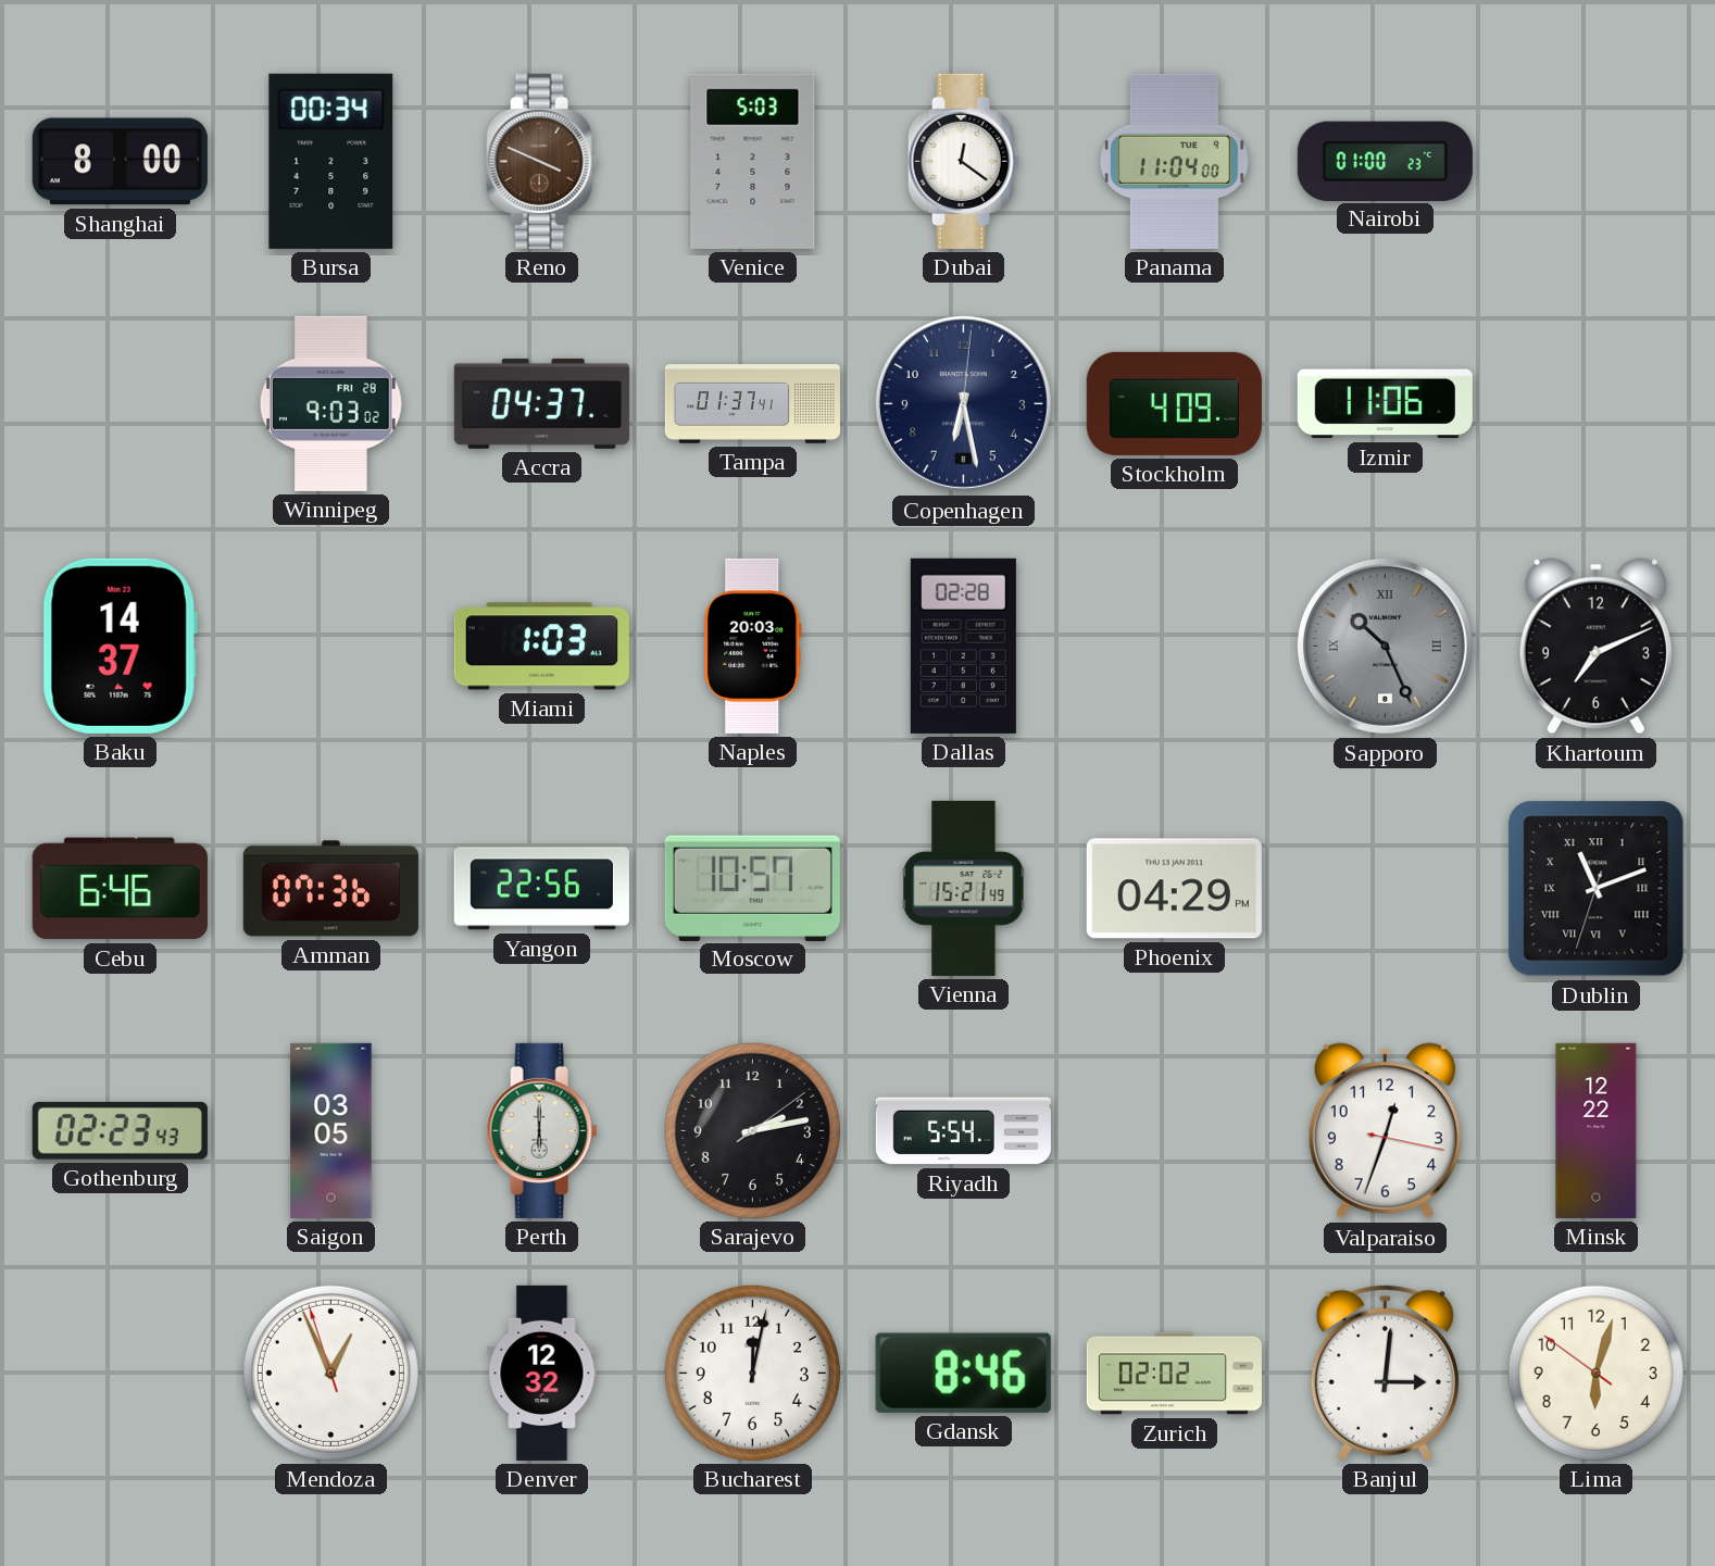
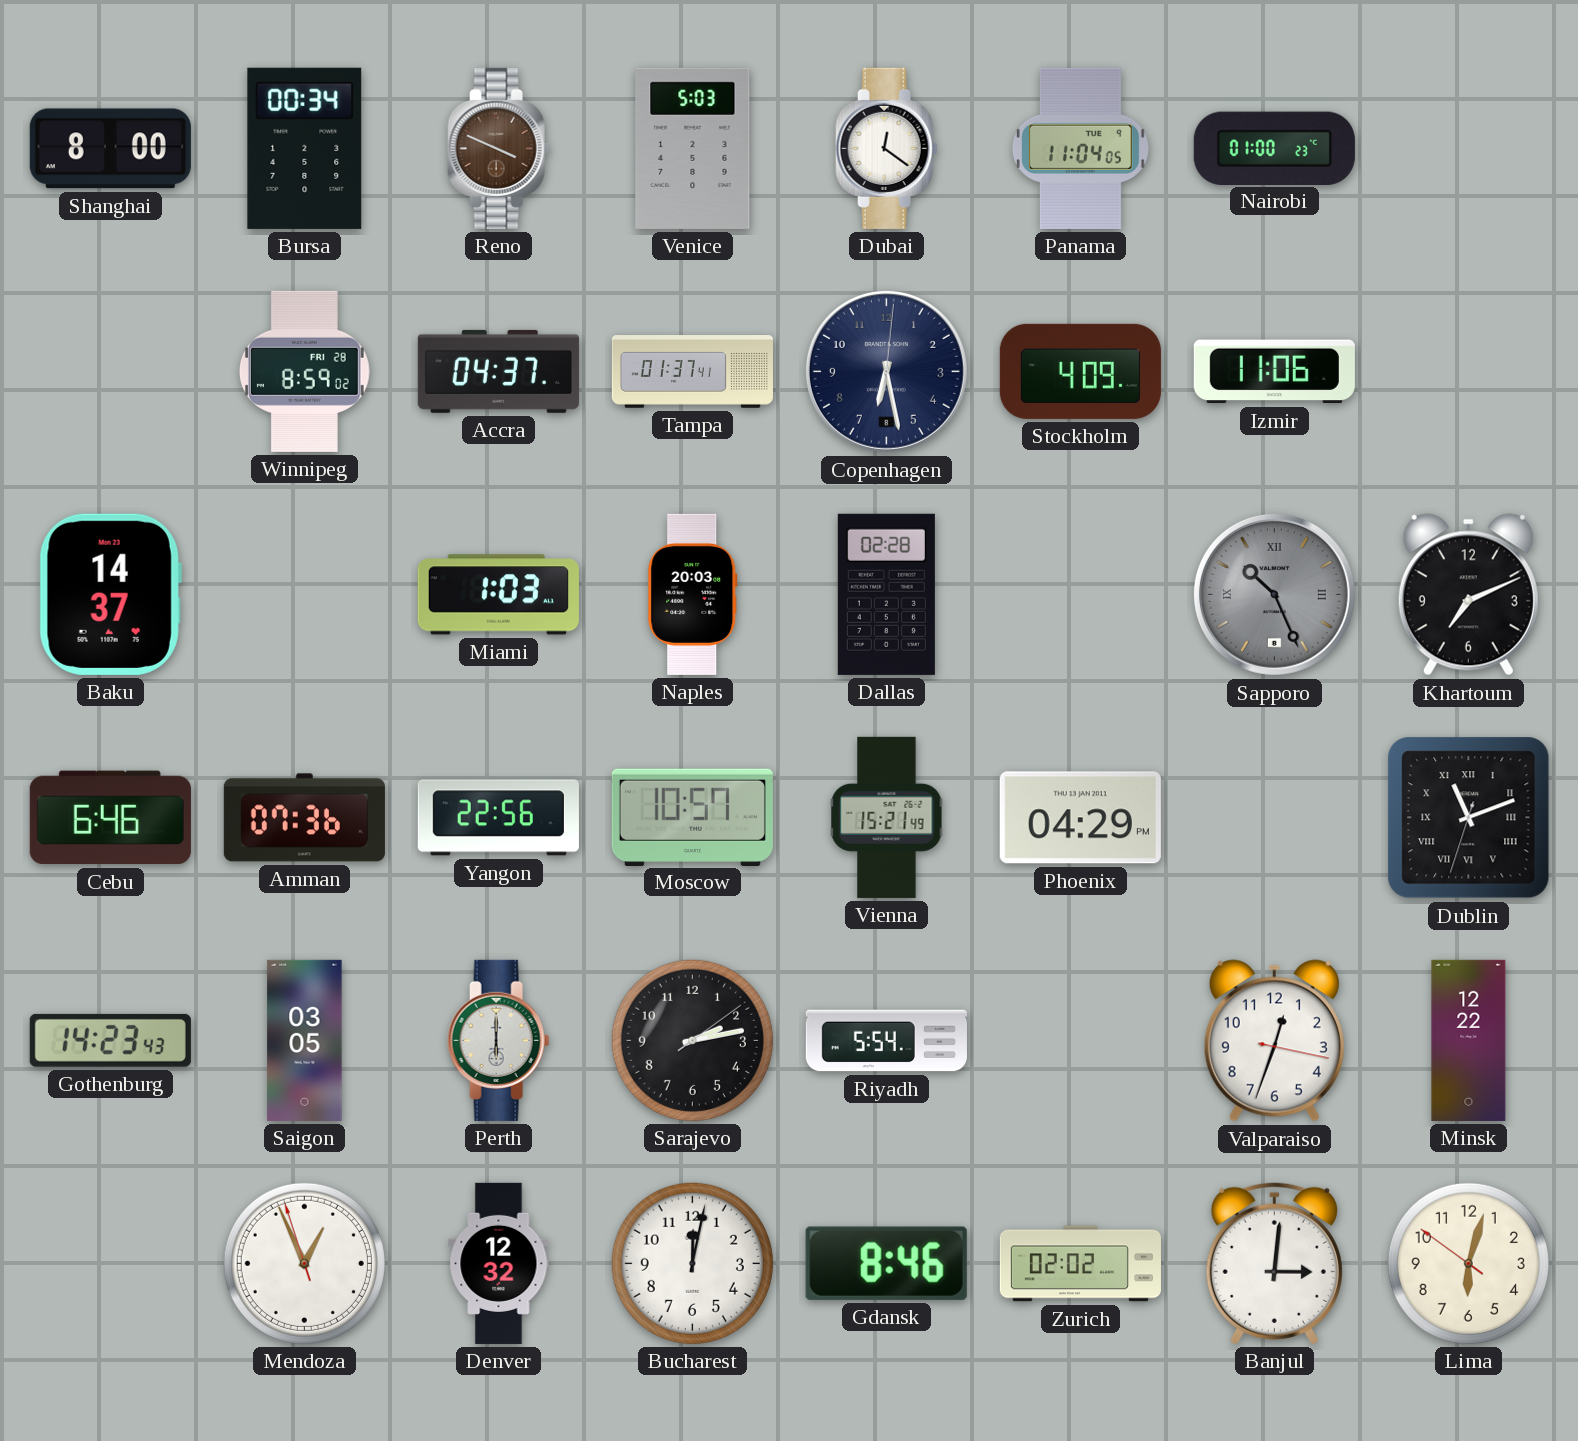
Panama: 11:04:00 -> 11:04:05 (1080, 148)
Winnipeg: 9:03 -> 8:59 (304, 371)
Gothenburg: 02:23 -> 14:23 (110, 1040)
